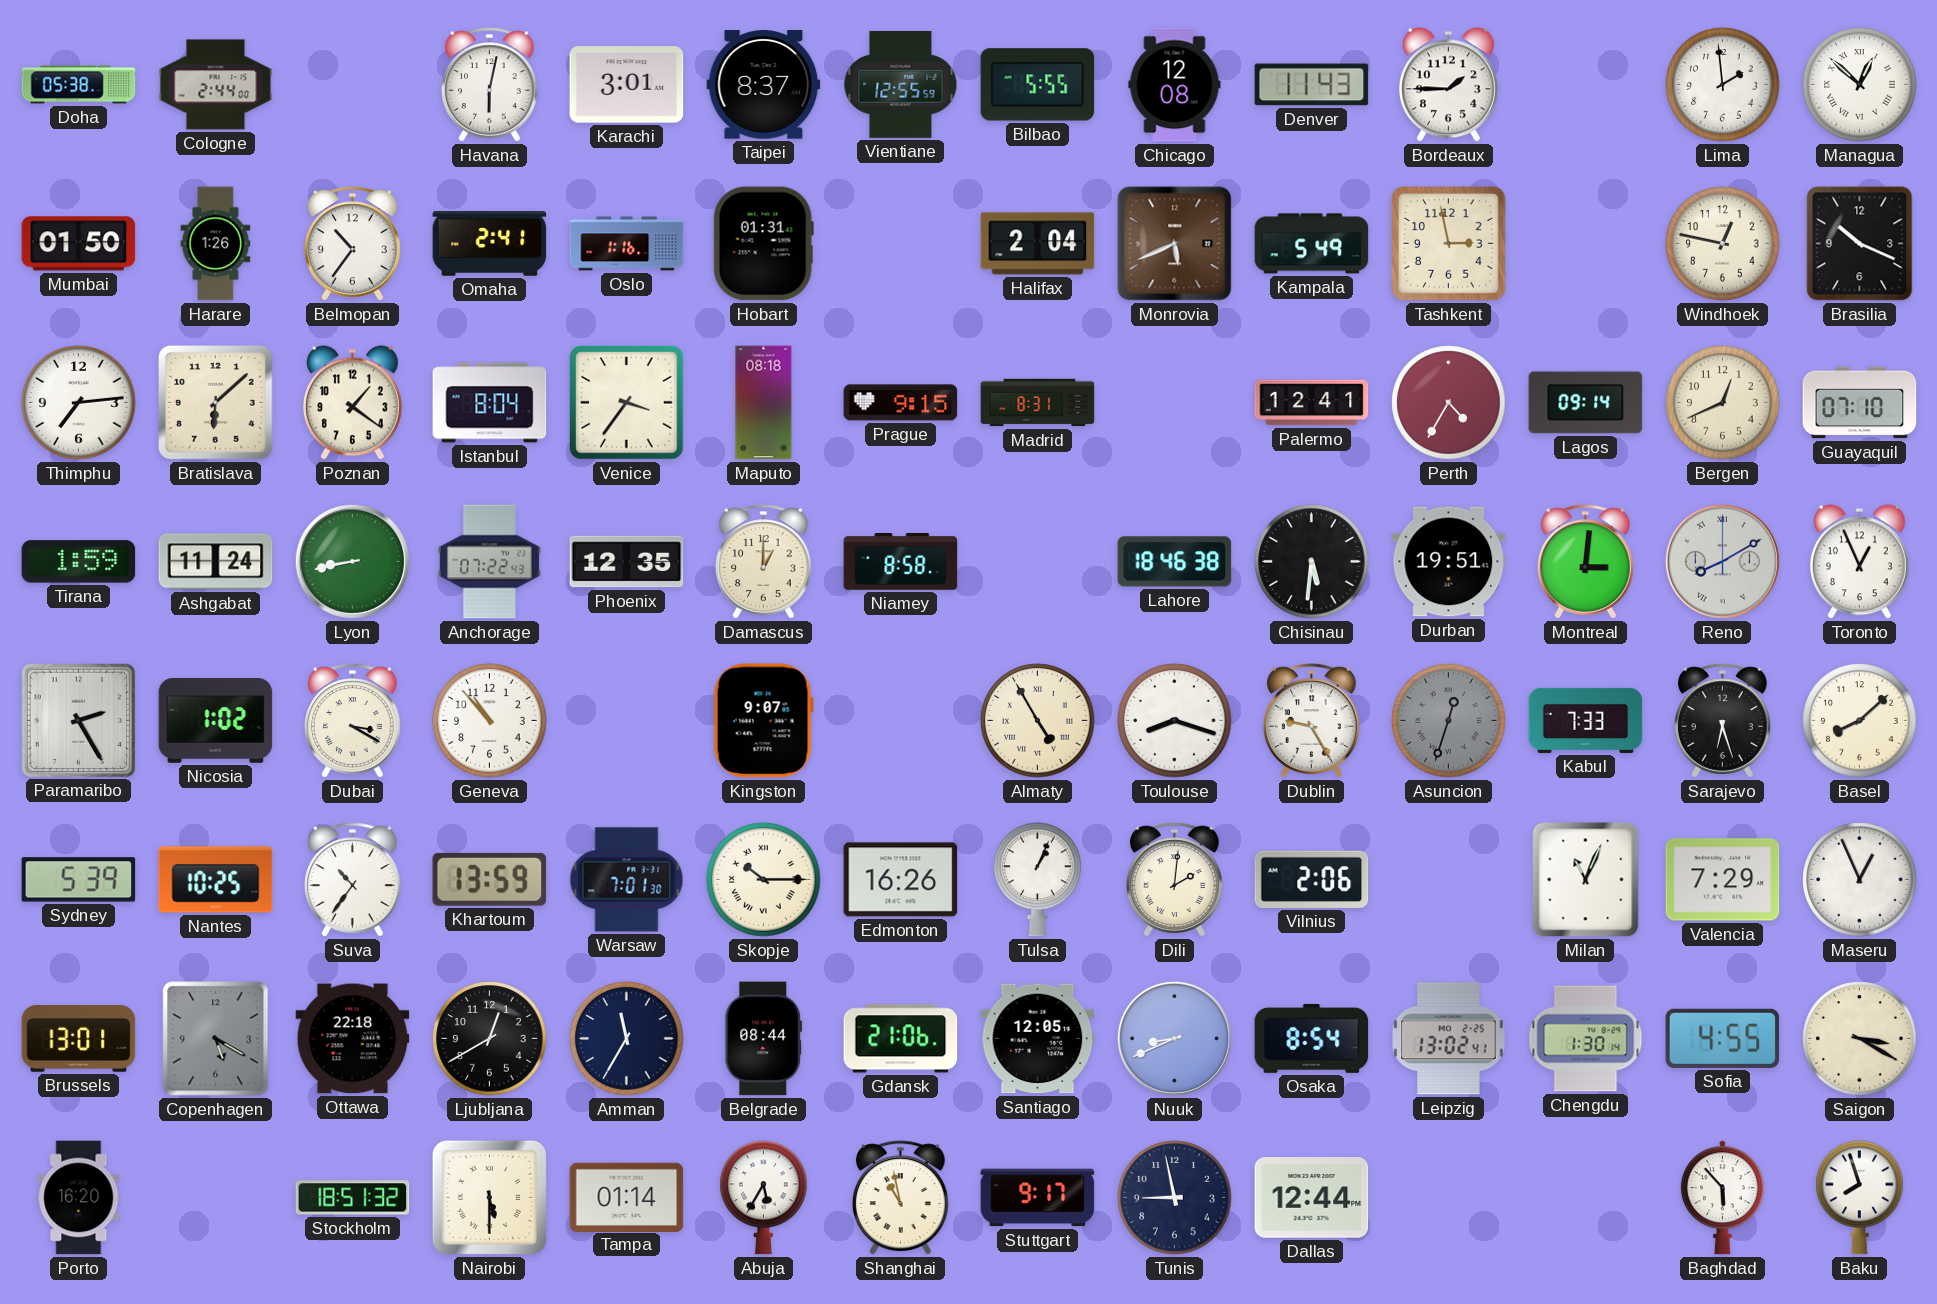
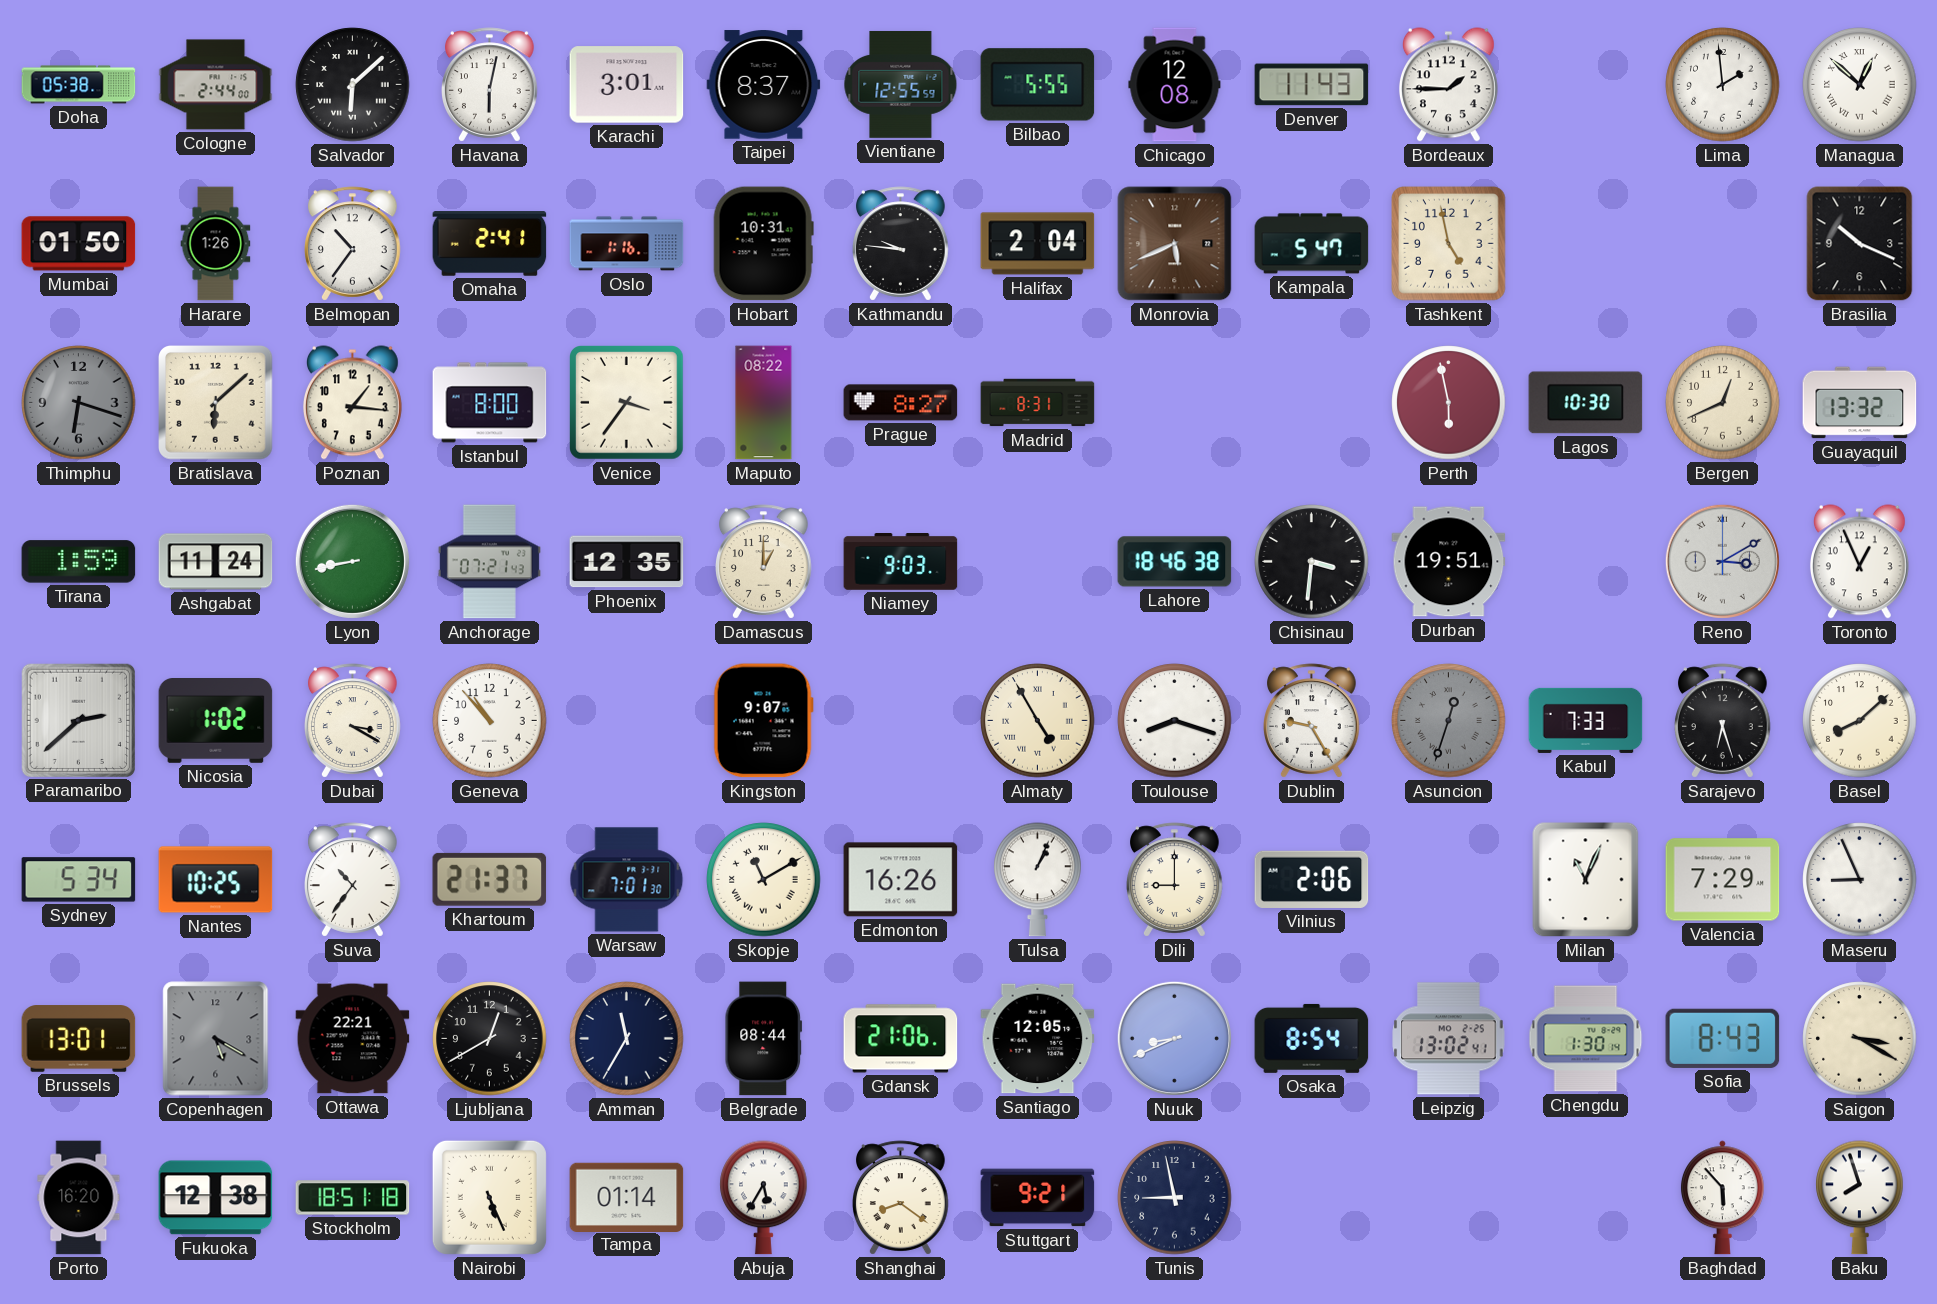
Salvador: none -> 6:08 (353, 85)
Hobart: 01:31 -> 10:31 (763, 244)
Kathmandu: none -> 9:46 (901, 244)
Kampala: 5:49 -> 5:47 (1312, 244)
Tashkent: 2:58 -> 4:58 (1449, 244)
Windhoek: 12:47 -> none (1723, 244)
Thimphu: 7:14 -> 6:18 (79, 403)
Thimphu dial: white -> grey (79, 403)
Poznan: 1:21 -> 1:16 (352, 403)
Istanbul: 8:04 -> 8:00 (490, 403)
Maputo: 08:18 -> 08:22 (764, 403)
Prague: 9:15 -> 8:27 (901, 403)
Palermo: 12:41 -> none (1312, 403)
Perth: 4:35 -> 5:58 (1449, 403)
Lagos: 09:14 -> 10:30 (1586, 403)
Guayaquil: 07:10 -> 13:32 (1860, 403)
Anchorage: 07:22 -> 07:21 (489, 562)
Niamey: 8:58 -> 9:03 (901, 562)
Chisinau: 5:31 -> 3:31 (1312, 562)
Montreal: 3:01 -> none (1586, 562)
Reno: 8:10 -> 3:10 (1722, 561)
Paramaribo: 2:25 -> 2:38 (78, 720)
Sydney: 5:39 -> 5:34 (79, 880)
Khartoum: 13:59 -> 21:37 (490, 879)
Skopje: 10:15 -> 11:10 (764, 880)
Dili: 2:01 -> 9:00 (1175, 880)
Maseru: 12:56 -> 8:56 (1860, 880)
Ottawa: 22:18 -> 22:21 (353, 1039)
Sofia: 4:55 -> 8:43 (1723, 1038)
Fukuoka: none -> 12:38 (216, 1198)
Stockholm: 18:51:32 -> 18:51:18 (353, 1198)
Nairobi: 5:30 -> 5:26 (489, 1197)
Shanghai: 10:58 -> 8:21 (901, 1198)
Stuttgart: 9:17 -> 9:21 (1038, 1198)
Dallas: 12:44 -> none (1312, 1198)
